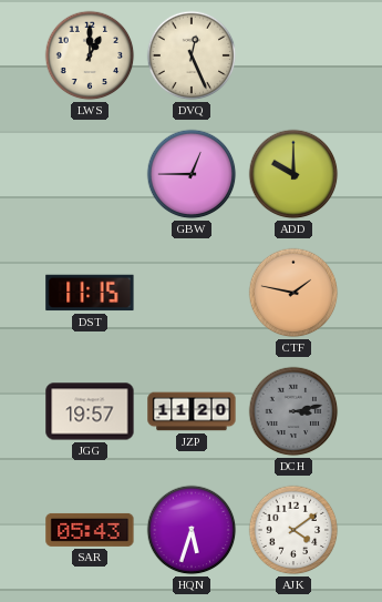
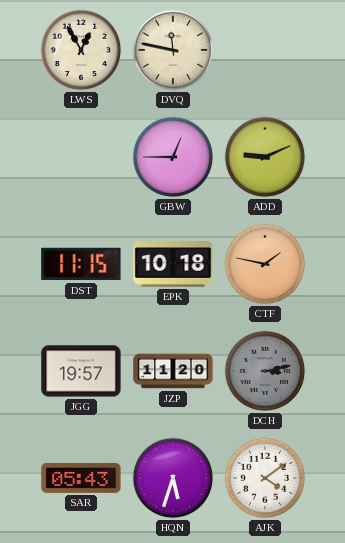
LWS: 1:00 -> 12:55 (81, 50)
DVQ: 12:26 -> 11:47 (173, 50)
ADD: 10:00 -> 9:11 (265, 157)
EPK: none -> 10:18 (173, 264)
